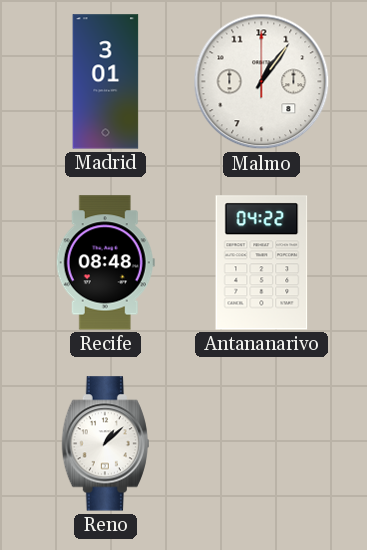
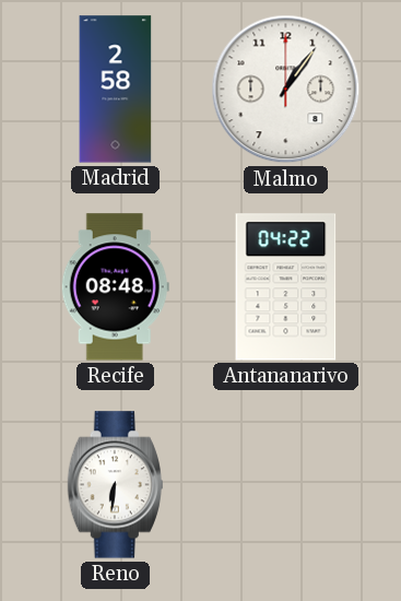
Madrid: 3:01 -> 2:58 (116, 90)
Reno: 1:08 -> 6:31 (115, 485)
